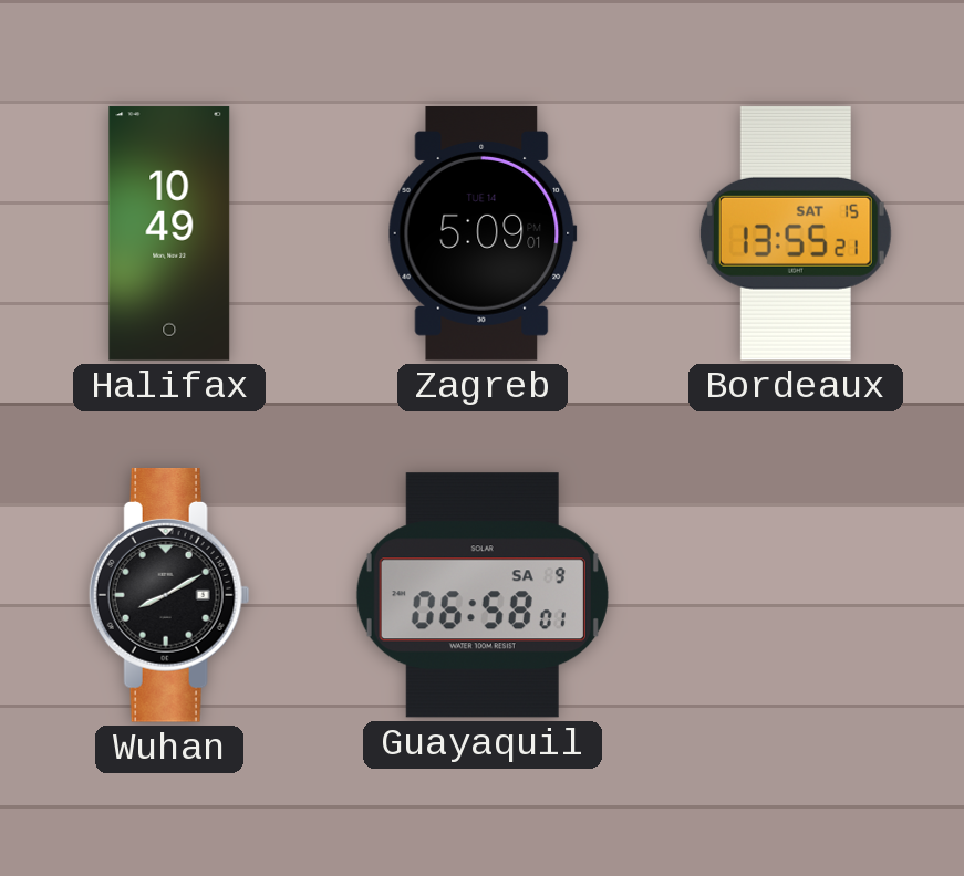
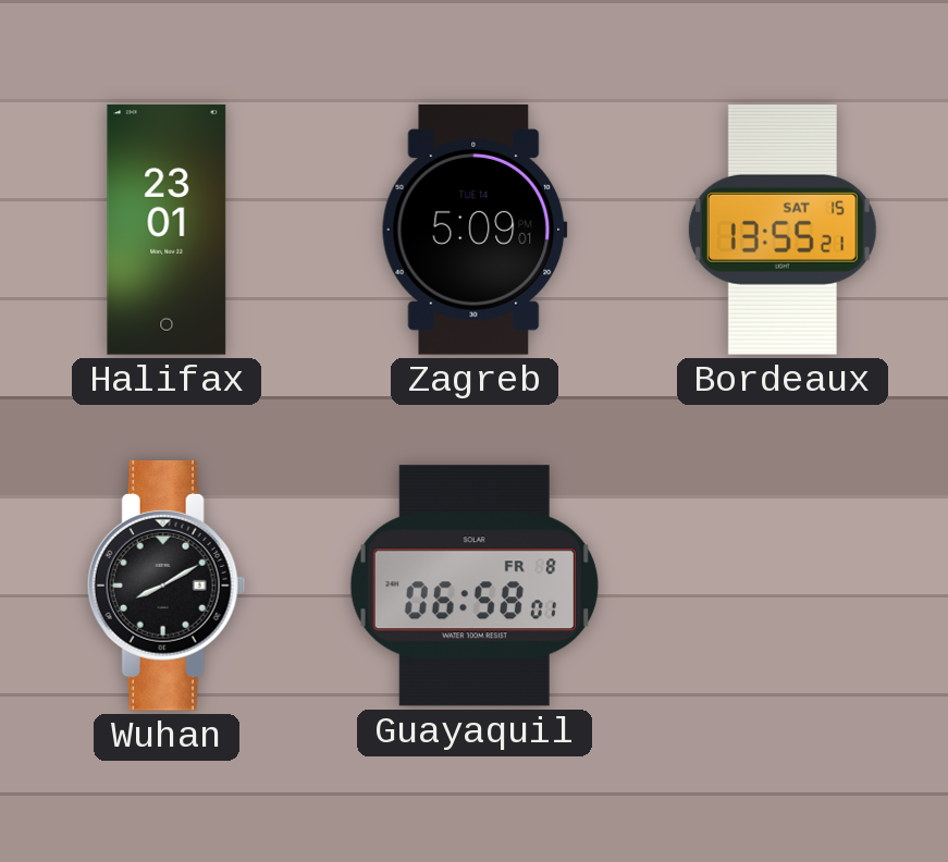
Halifax: 10:49 -> 23:01 (167, 230)
Guayaquil date: SA 9 -> FR 8 (475, 586)
